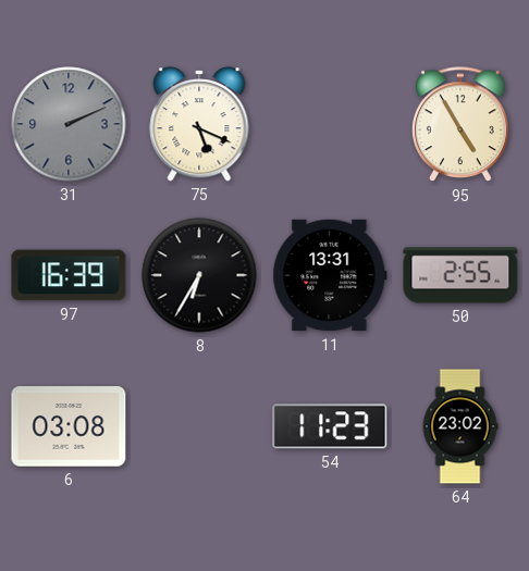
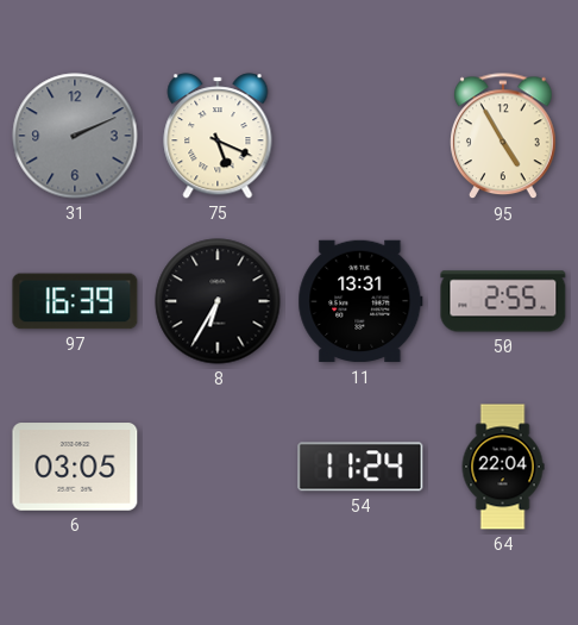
6: 03:08 -> 03:05 (75, 467)
54: 11:23 -> 11:24 (360, 467)
64: 23:02 -> 22:04 (503, 467)
